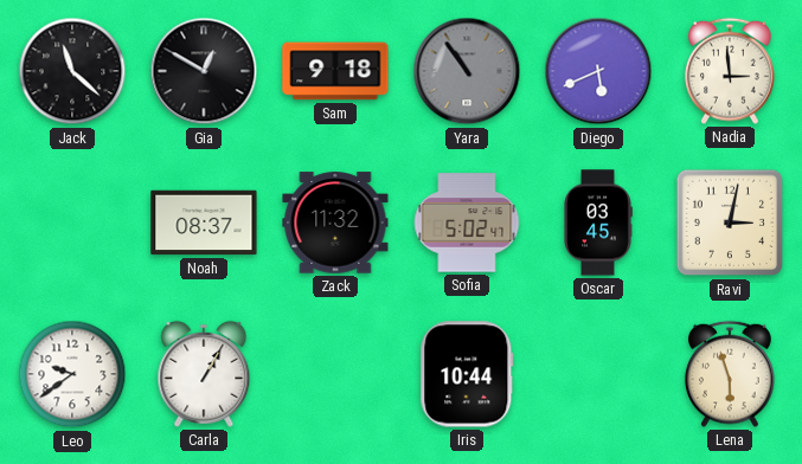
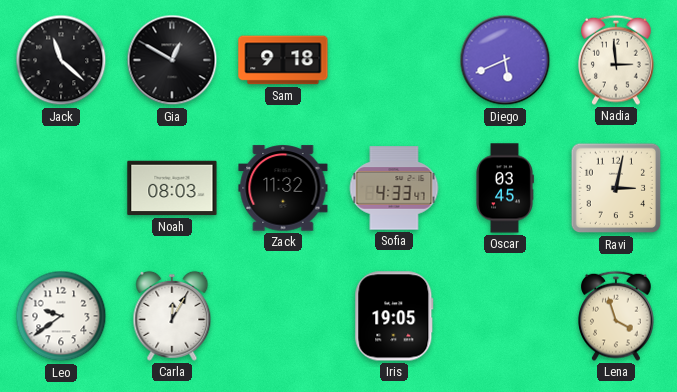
Yara: 10:54 -> none (467, 71)
Noah: 08:37 -> 08:03 (172, 188)
Sofia: 5:02 -> 4:33 (394, 188)
Carla: 1:05 -> 12:05 (172, 316)
Iris: 10:44 -> 19:05 (394, 316)
Lena: 5:57 -> 3:57 (617, 316)
